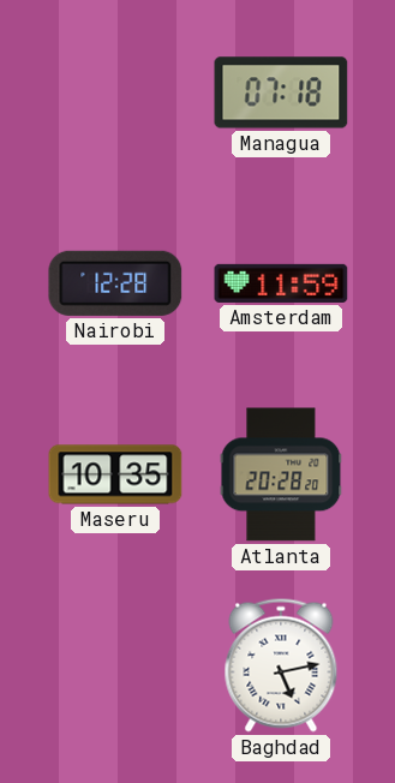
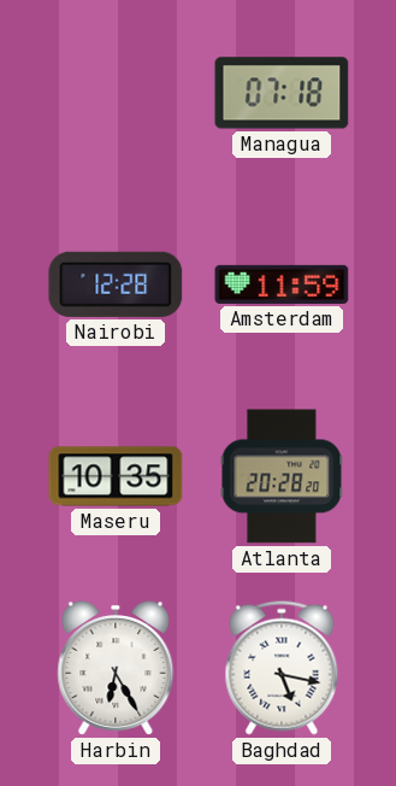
Harbin: none -> 6:25 (116, 668)
Baghdad: 5:13 -> 5:17 (282, 668)
